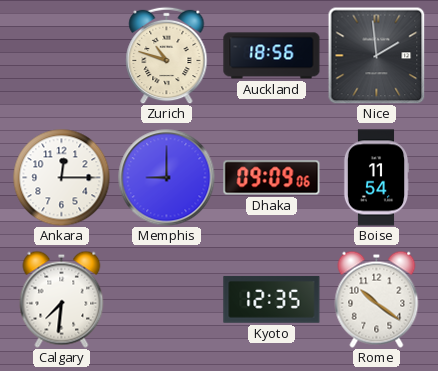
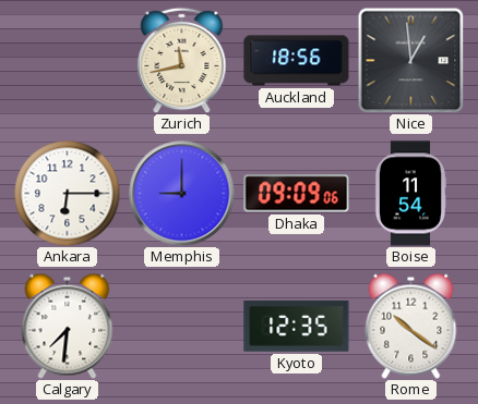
Zurich: 10:48 -> 11:43 (182, 60)
Nice: 1:59 -> 12:59 (410, 60)
Ankara: 12:15 -> 6:15 (67, 193)
